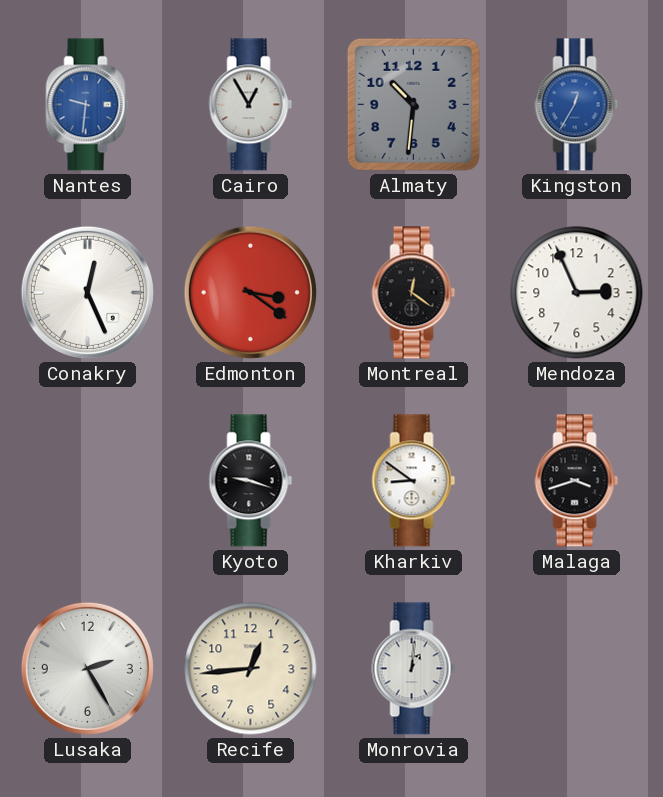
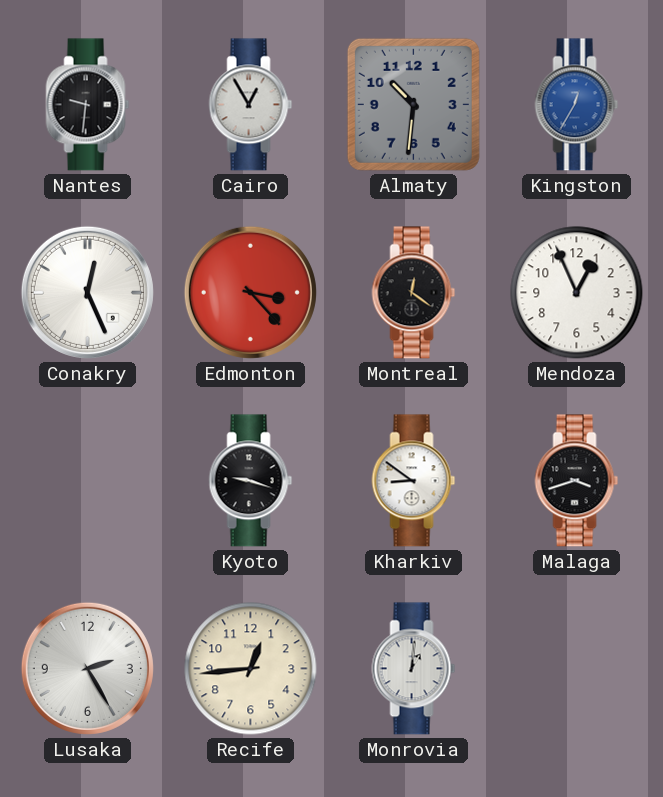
Nantes dial: blue -> black (88, 105)
Edmonton: 3:21 -> 3:23 (250, 292)
Mendoza: 2:56 -> 12:56 (577, 293)
